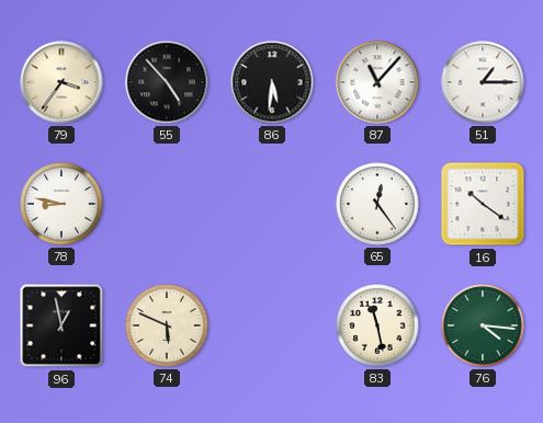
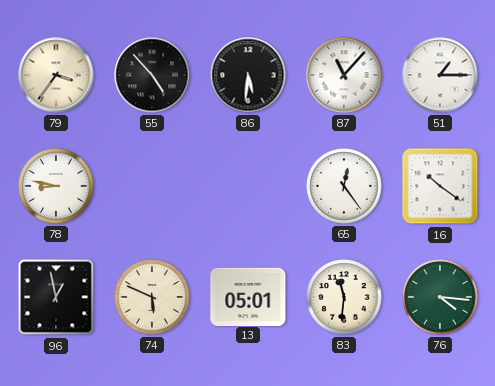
13: none -> 05:01 (248, 296)
83: 11:28 -> 11:31 (344, 297)
